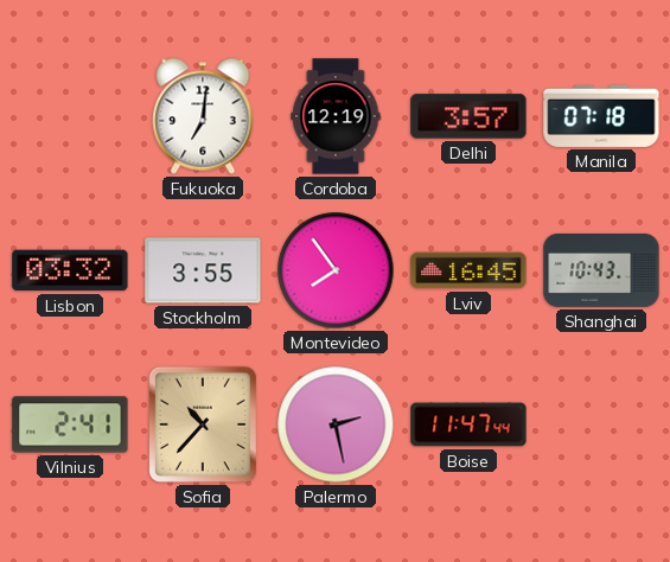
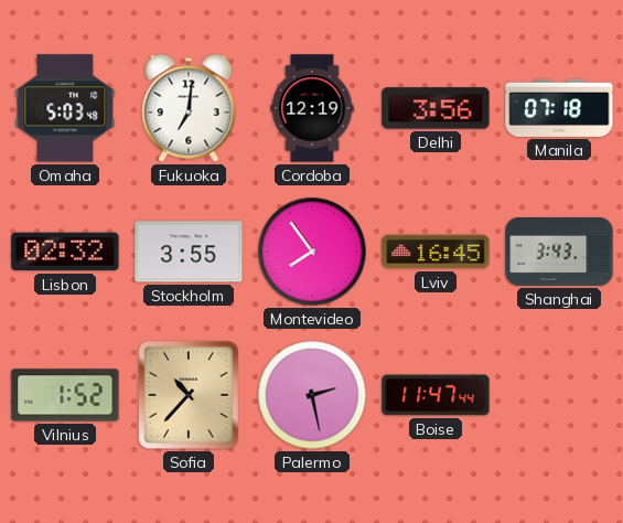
Omaha: none -> 5:03 (65, 108)
Delhi: 3:57 -> 3:56 (436, 108)
Lisbon: 03:32 -> 02:32 (65, 252)
Shanghai: 10:43 -> 3:43 (559, 253)
Vilnius: 2:41 -> 1:52 (65, 395)
